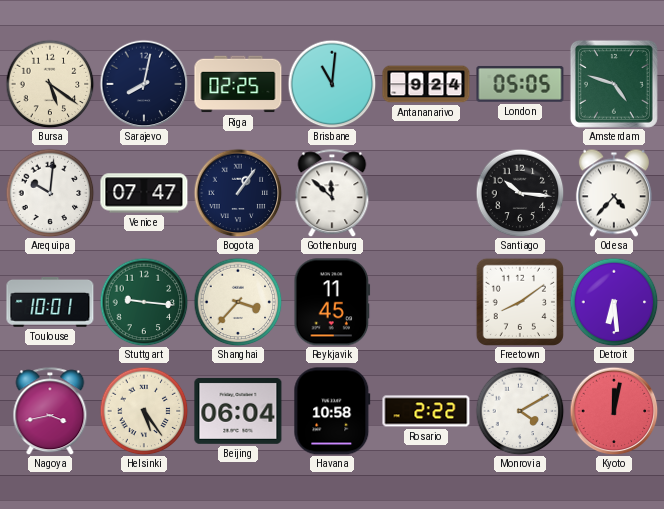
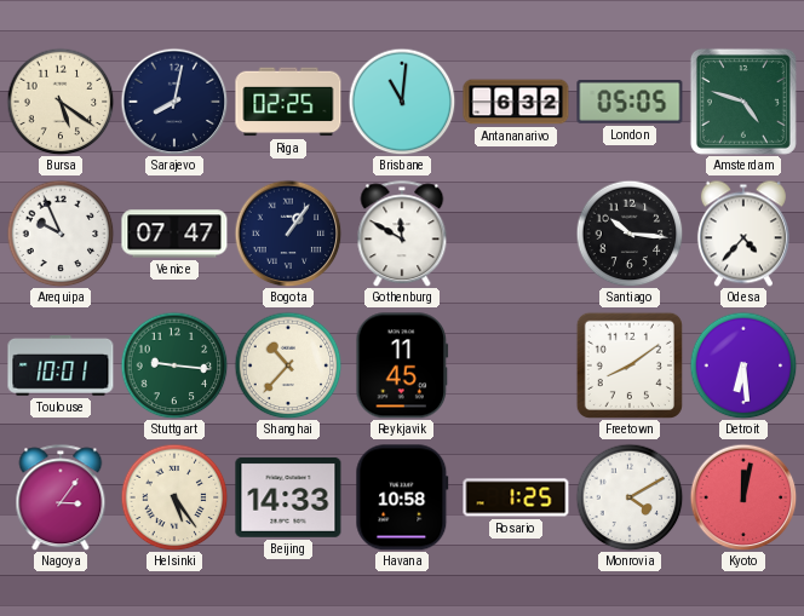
Antananarivo: 9:24 -> 6:32 (516, 102)
Arequipa: 10:01 -> 9:56 (61, 234)
Gothenburg: 11:52 -> 11:50 (402, 234)
Shanghai: 3:37 -> 10:37 (288, 365)
Nagoya: 3:43 -> 3:06 (61, 497)
Beijing: 06:04 -> 14:33 (288, 497)
Rosario: 2:22 -> 1:25 (516, 497)
